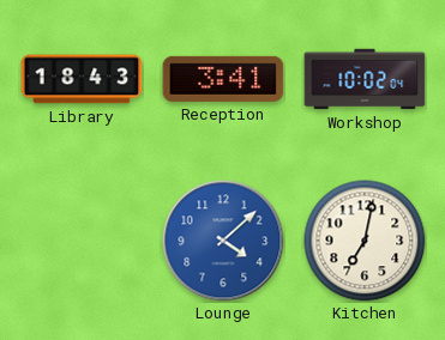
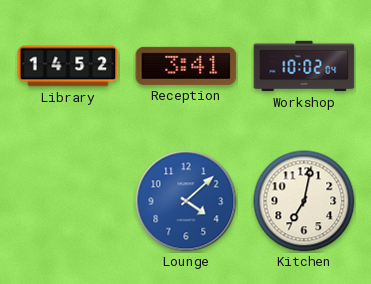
Library: 18:43 -> 14:52 (68, 66)
